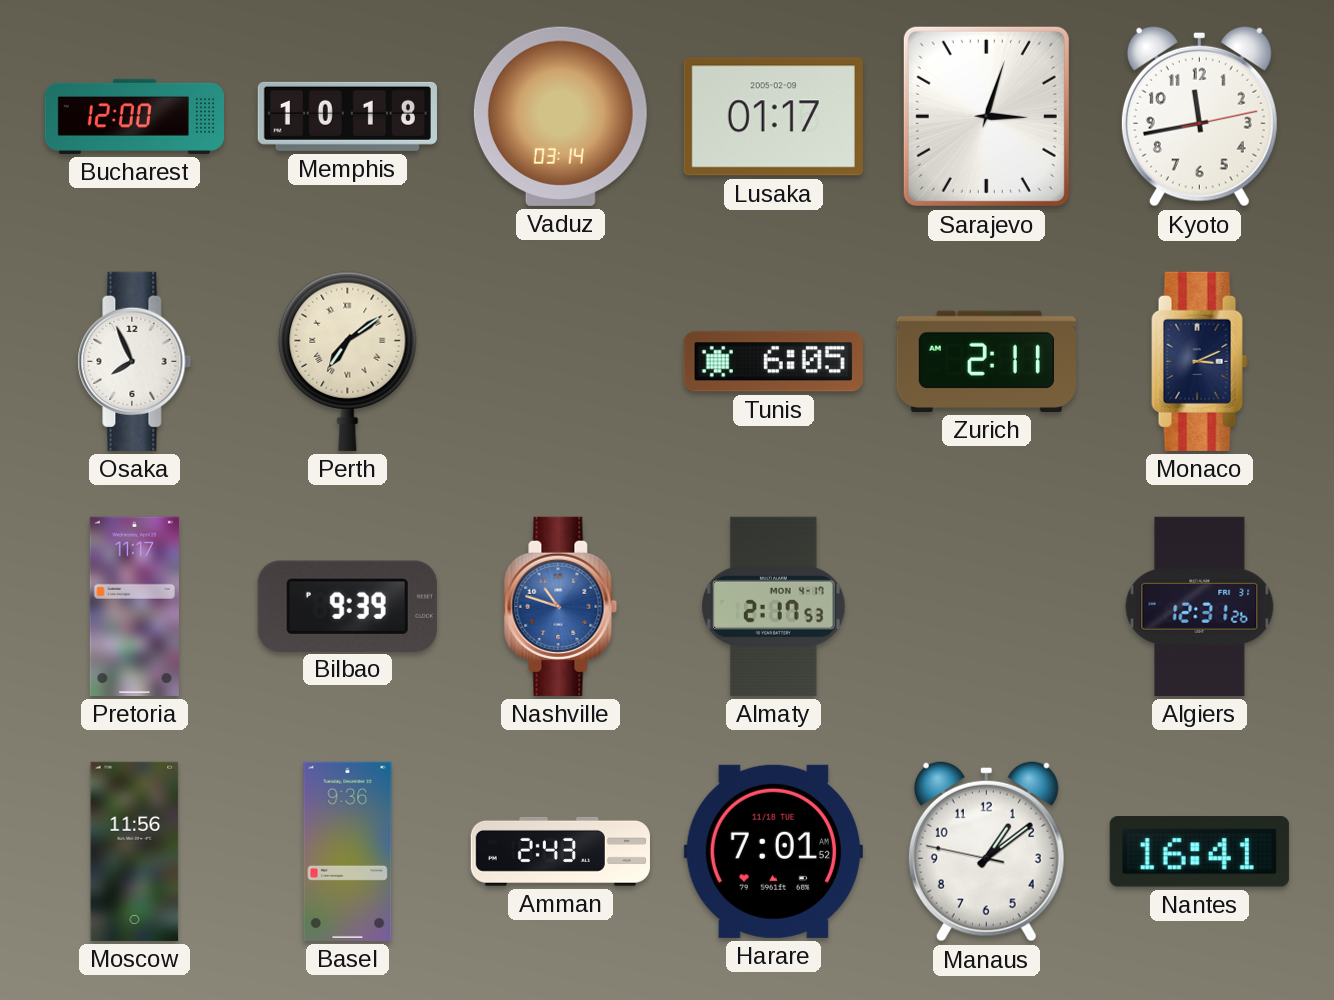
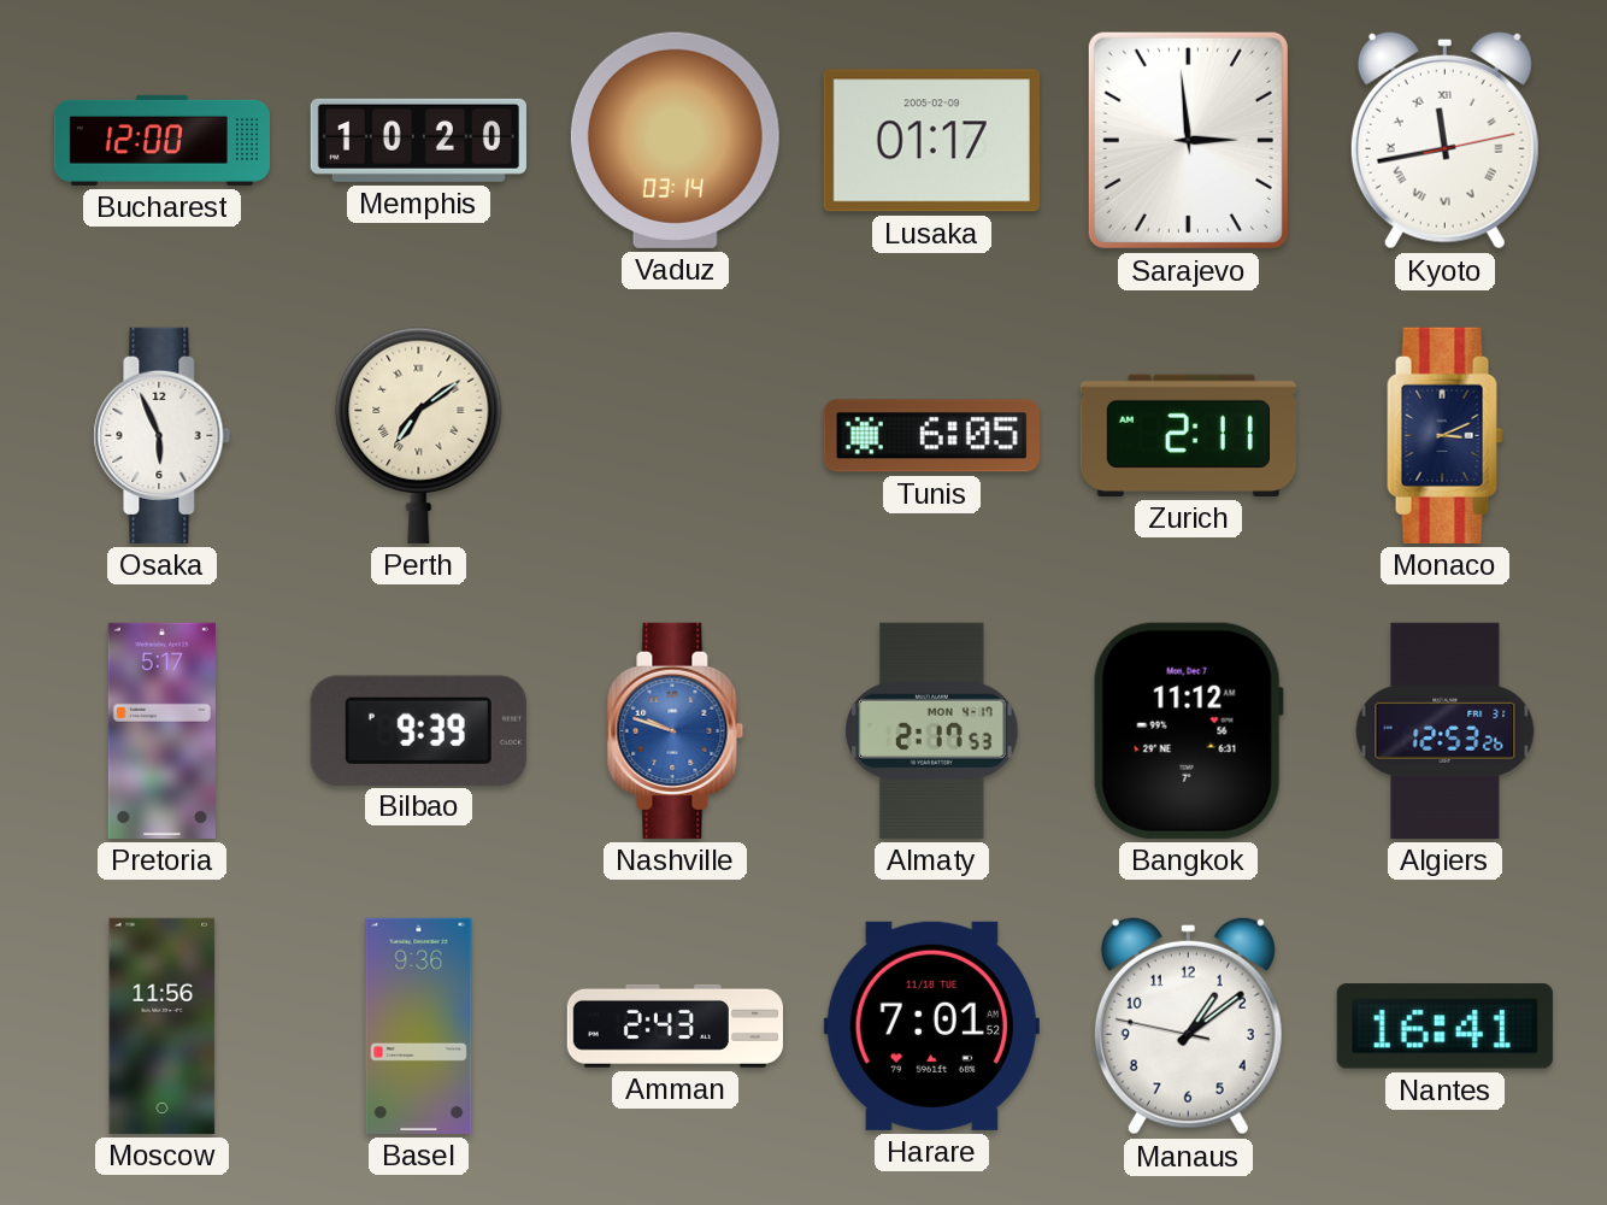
Memphis: 10:18 -> 10:20 (418, 140)
Sarajevo: 3:03 -> 2:59 (1188, 140)
Kyoto numerals: Arabic -> Roman (1444, 140)
Osaka: 7:56 -> 5:56 (163, 435)
Pretoria: 11:17 -> 5:17 (161, 730)
Nashville: 10:48 -> 9:48 (676, 730)
Bangkok: none -> 11:12 (1188, 730)
Algiers: 12:31 -> 12:53 (1446, 730)
